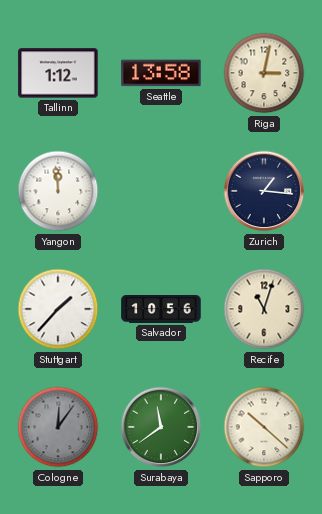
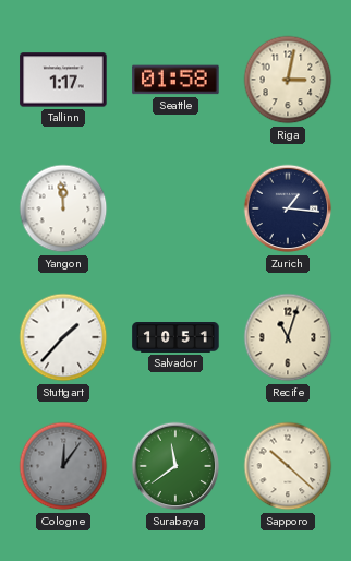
Tallinn: 1:12 -> 1:17 (63, 80)
Seattle: 13:58 -> 01:58 (175, 80)
Salvador: 10:56 -> 10:51 (175, 338)
